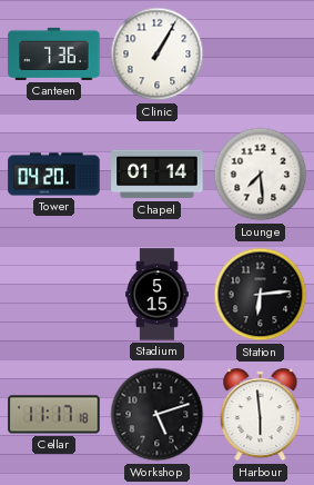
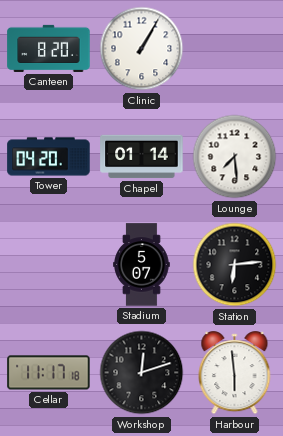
Canteen: 7:36 -> 8:20 (49, 48)
Stadium: 5:15 -> 5:07 (142, 265)
Workshop: 5:12 -> 12:12 (142, 373)
